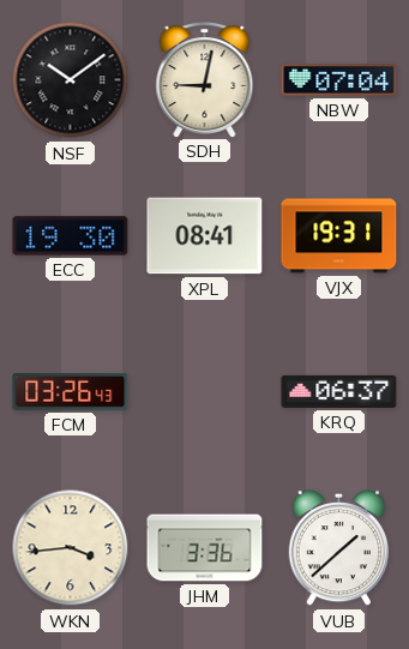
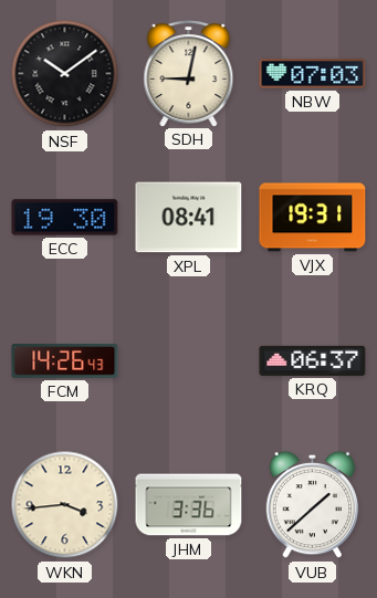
NBW: 07:04 -> 07:03 (313, 74)
FCM: 03:26 -> 14:26 (65, 360)
